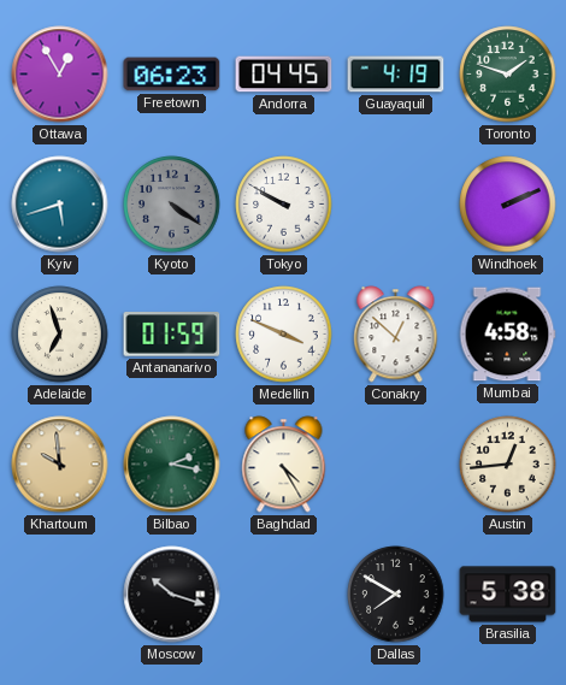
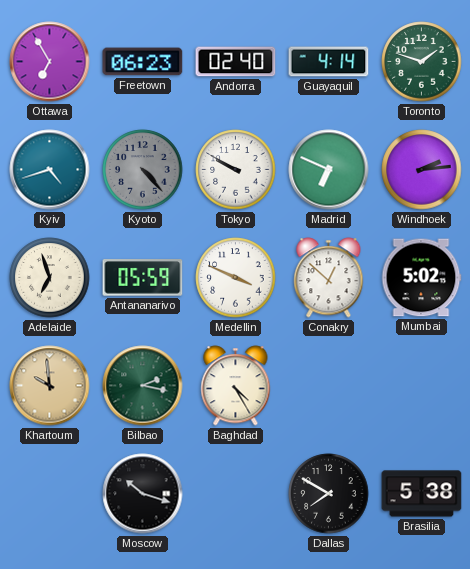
Ottawa: 12:55 -> 6:55 (50, 62)
Andorra: 04:45 -> 02:40 (236, 62)
Guayaquil: 4:19 -> 4:14 (329, 62)
Kyiv: 5:42 -> 4:42 (50, 170)
Kyoto: 4:21 -> 4:23 (143, 170)
Madrid: none -> 6:49 (329, 170)
Windhoek: 2:11 -> 2:14 (422, 170)
Antananarivo: 01:59 -> 05:59 (143, 278)
Mumbai: 4:58 -> 5:02 (421, 278)
Austin: 12:44 -> none (508, 465)
